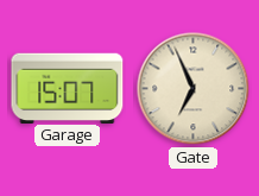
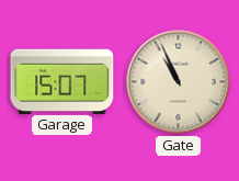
Gate: 6:56 -> 10:56 (179, 82)
